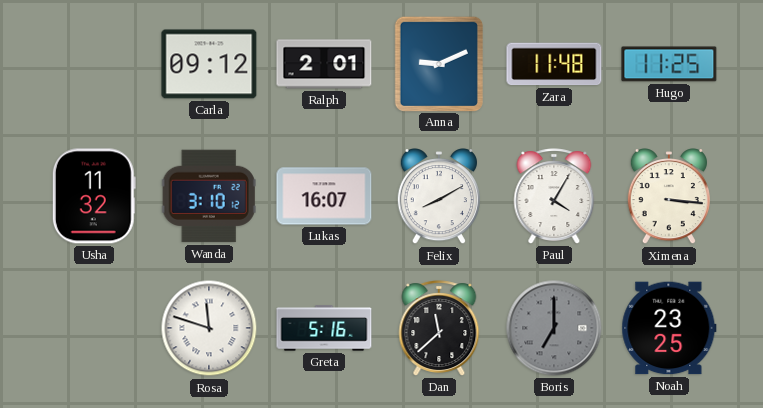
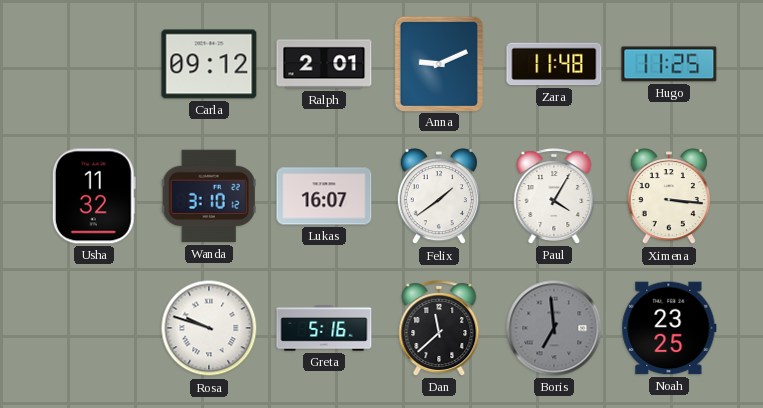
Felix: 8:10 -> 1:39 (439, 197)
Rosa: 11:48 -> 9:48 (209, 328)
Boris: 7:00 -> 6:59 (554, 328)
